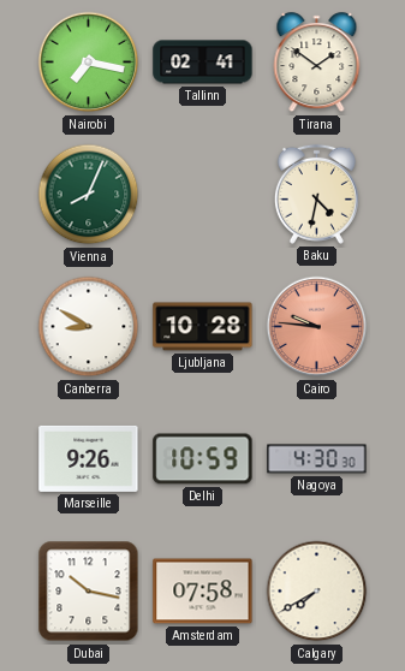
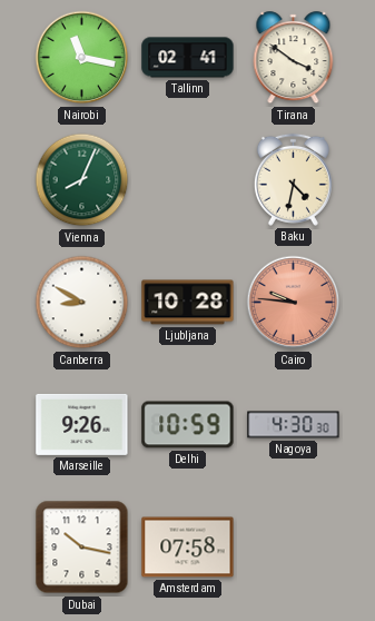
Nairobi: 7:17 -> 11:17 (82, 58)
Tirana: 1:51 -> 3:51 (294, 58)
Calgary: 7:40 -> none (317, 592)
